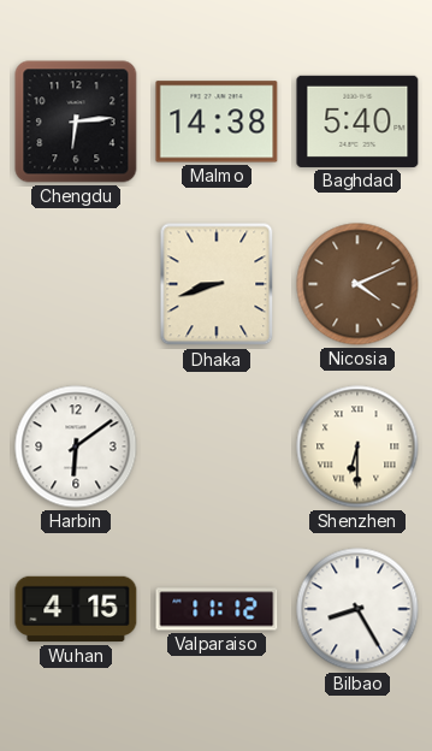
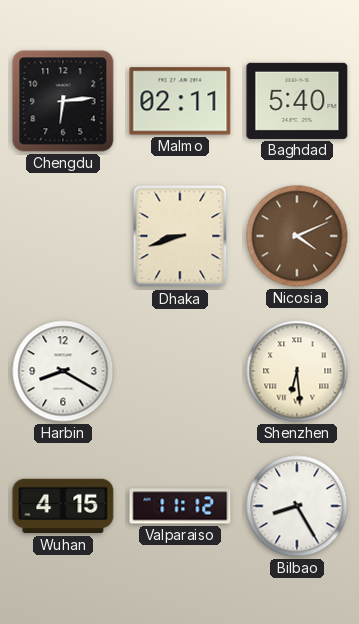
Malmo: 14:38 -> 02:11 (180, 101)
Harbin: 6:09 -> 8:20 (63, 371)
Shenzhen: 6:30 -> 6:29 (297, 371)
